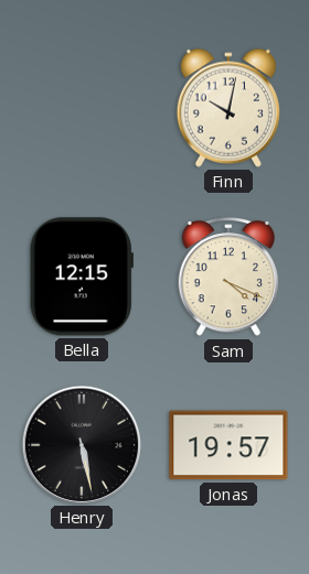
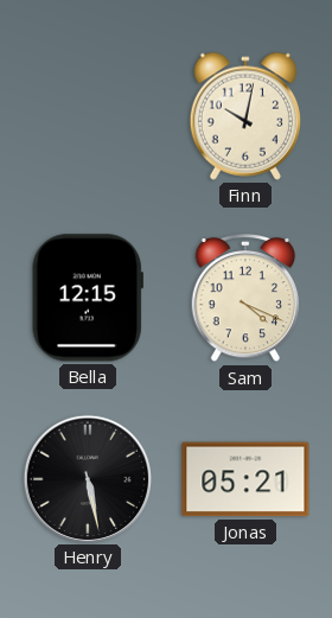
Jonas: 19:57 -> 05:21 (245, 479)
